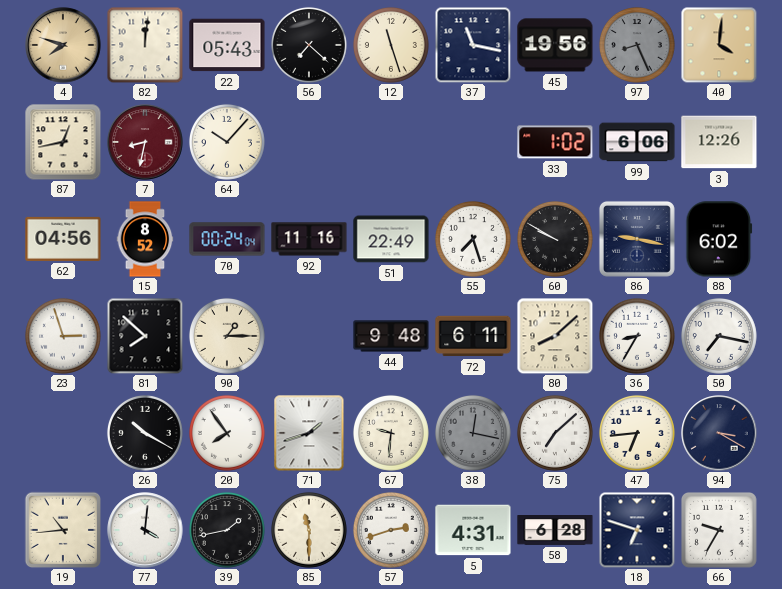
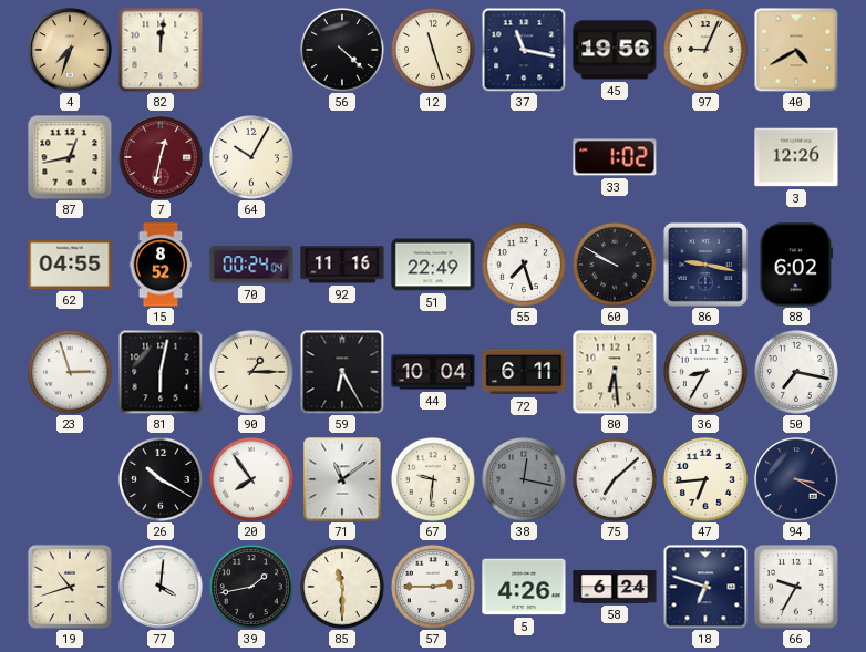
4: 7:48 -> 7:33 (70, 50)
22: 05:43 -> none (227, 45)
56: 7:22 -> 4:22 (342, 50)
97: 8:26 -> 9:04 (705, 50)
97 dial: grey -> cream (705, 50)
40: 4:01 -> 4:40 (796, 50)
7: 8:32 -> 12:32 (161, 157)
64: 10:07 -> 10:05 (251, 157)
99: 6:06 -> none (637, 142)
62: 04:56 -> 04:55 (70, 265)
81: 7:52 -> 6:02 (161, 372)
59: none -> 6:25 (342, 372)
44: 9:48 -> 10:04 (433, 372)
80: 8:08 -> 6:29 (615, 372)
71: 1:42 -> 11:09 (342, 479)
19: 10:44 -> 10:42 (70, 587)
57: 2:42 -> 2:45 (433, 587)
5: 4:31 -> 4:26 (524, 587)
58: 6:28 -> 6:24 (615, 588)
